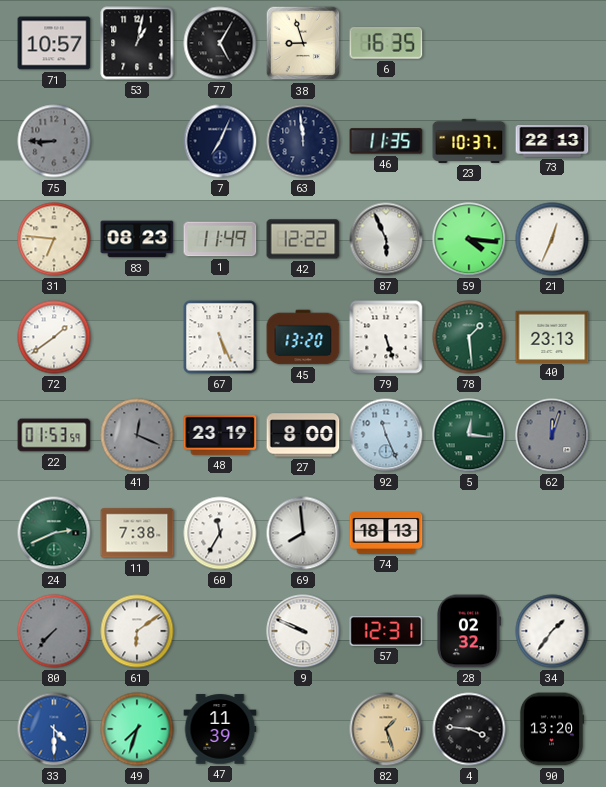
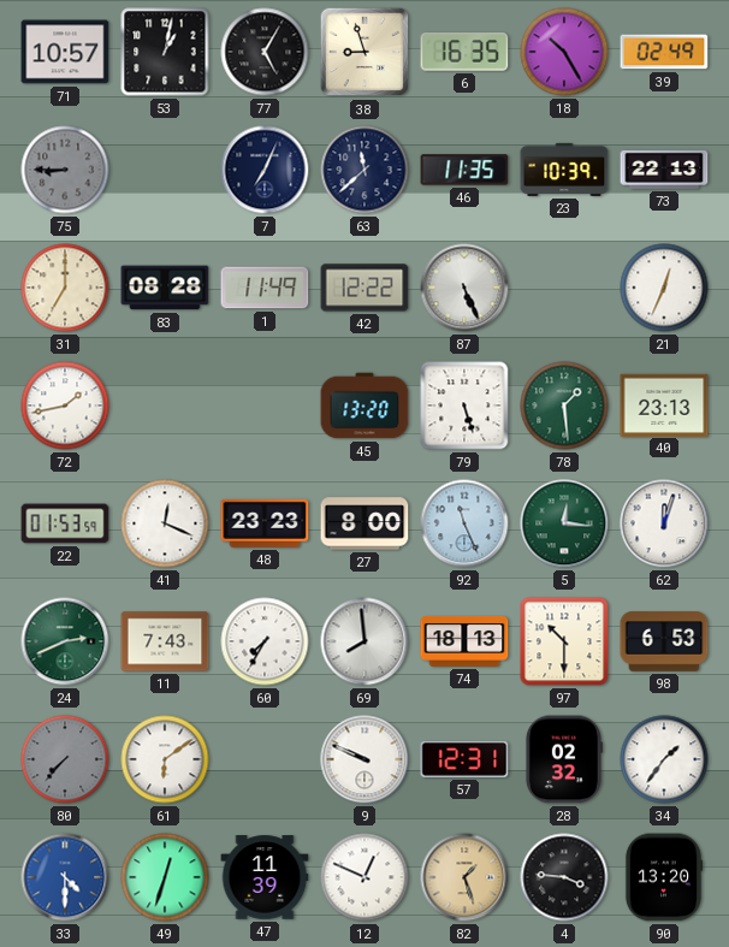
18: none -> 10:25 (564, 52)
39: none -> 02:49 (664, 52)
63: 11:59 -> 11:38 (364, 170)
23: 10:37 -> 10:39 (564, 170)
31: 6:46 -> 7:00 (65, 288)
83: 08:23 -> 08:28 (165, 288)
87: 5:56 -> 5:26 (464, 288)
59: 4:16 -> none (469, 239)
72: 1:39 -> 1:43 (65, 406)
67: 5:26 -> none (220, 337)
41 dial: grey -> white (165, 523)
48: 23:19 -> 23:23 (265, 523)
62 dial: grey -> white (664, 523)
11: 7:38 -> 7:43 (165, 641)
60: 11:35 -> 7:35 (265, 641)
97: none -> 10:30 (564, 641)
98: none -> 6:53 (664, 641)
49: 7:33 -> 12:33 (165, 877)
12: none -> 12:49 (364, 877)
